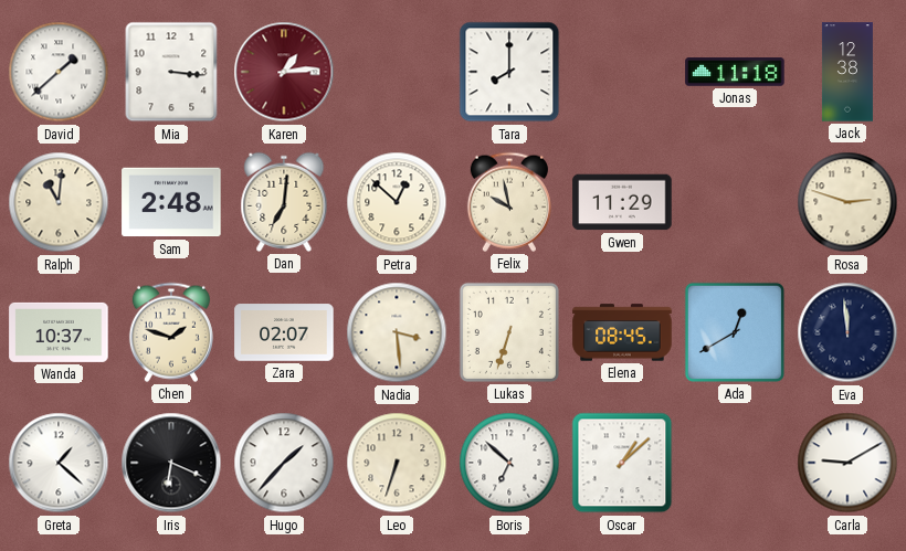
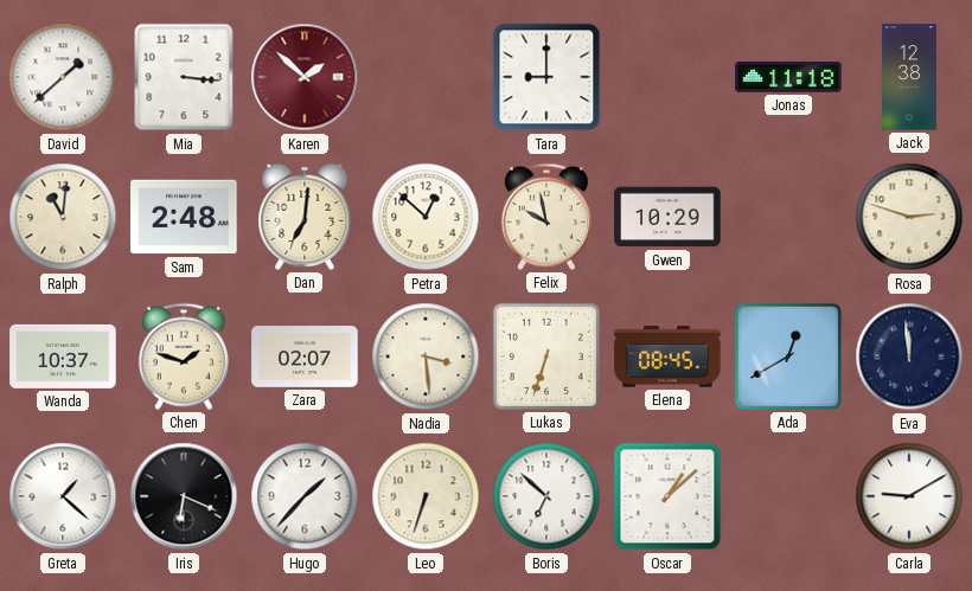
Karen: 1:14 -> 1:52 (305, 77)
Tara: 8:00 -> 9:00 (546, 77)
Gwen: 11:29 -> 10:29 (667, 217)
